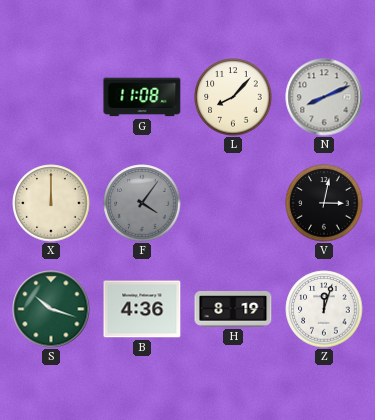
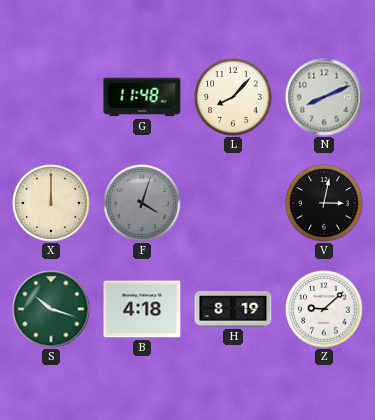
G: 11:08 -> 11:48 (142, 97)
F: 4:06 -> 4:03 (142, 203)
B: 4:36 -> 4:18 (142, 309)
Z: 12:03 -> 9:08 (324, 309)
